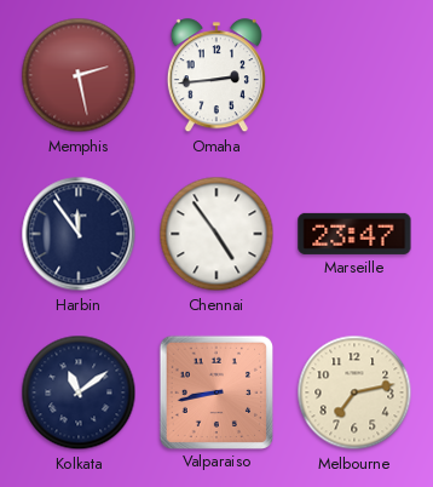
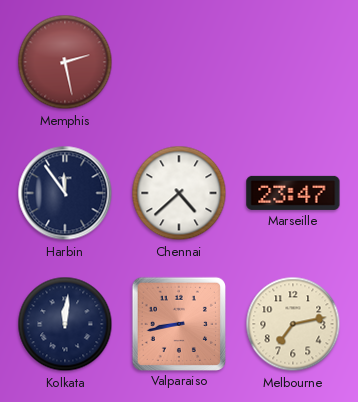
Omaha: 2:44 -> none (217, 76)
Chennai: 4:54 -> 4:38 (179, 193)
Kolkata: 11:09 -> 12:01 (65, 324)
